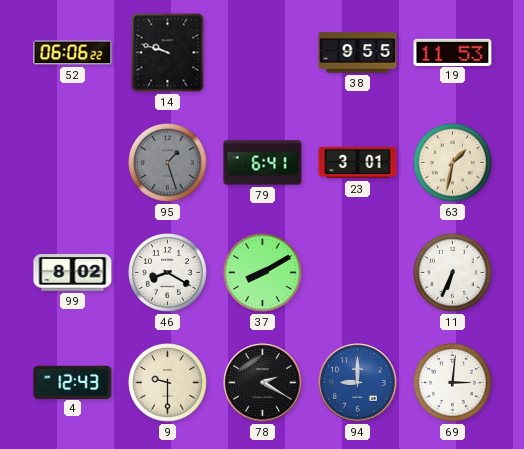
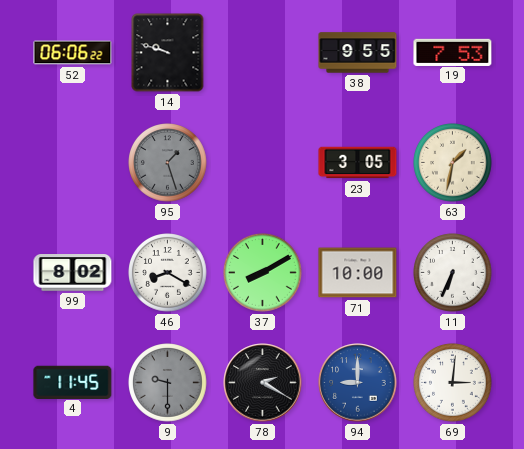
19: 11:53 -> 7:53 (453, 52)
79: 6:41 -> none (263, 163)
23: 3:01 -> 3:05 (358, 163)
71: none -> 10:00 (358, 273)
4: 12:43 -> 11:45 (73, 382)
9 dial: cream -> grey (168, 383)
